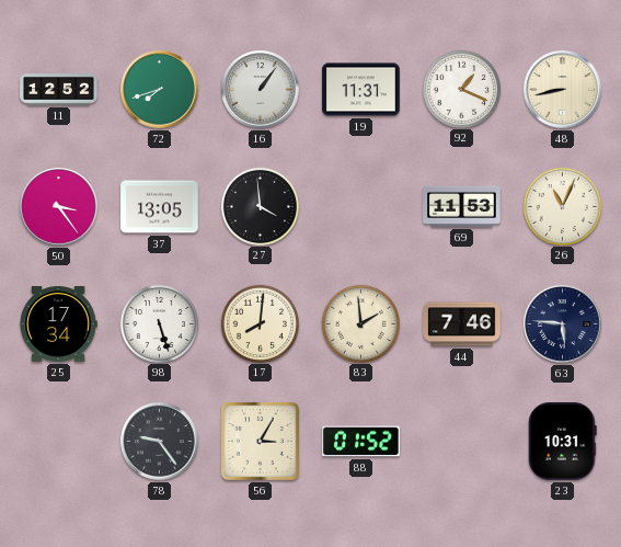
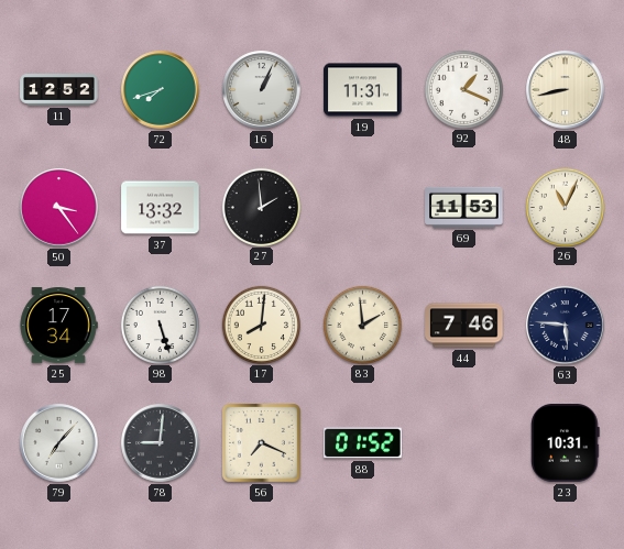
16: 1:06 -> 1:04 (262, 90)
37: 13:05 -> 13:32 (161, 208)
27: 3:59 -> 1:59 (261, 207)
79: none -> 7:07 (59, 443)
78: 9:24 -> 9:01 (161, 443)
56: 3:05 -> 7:19 (261, 442)
